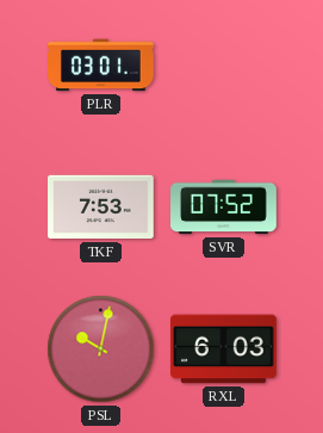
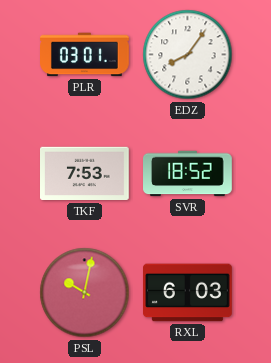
EDZ: none -> 8:06 (188, 55)
SVR: 07:52 -> 18:52 (188, 174)
